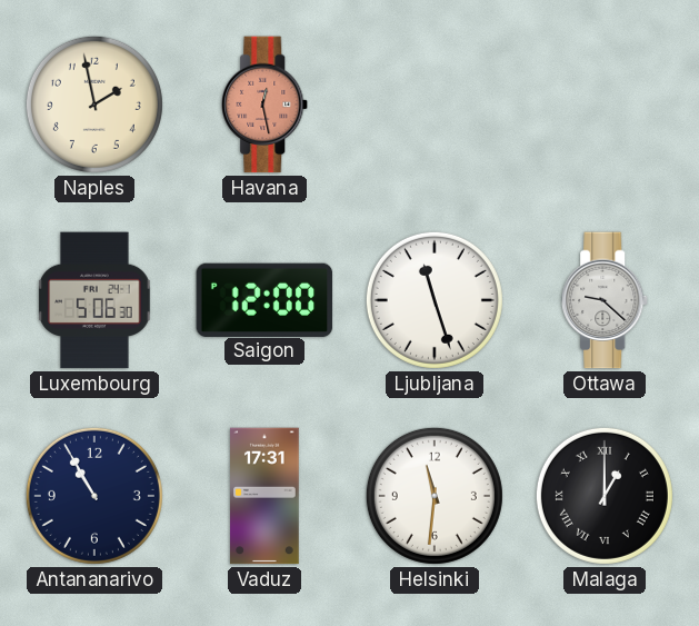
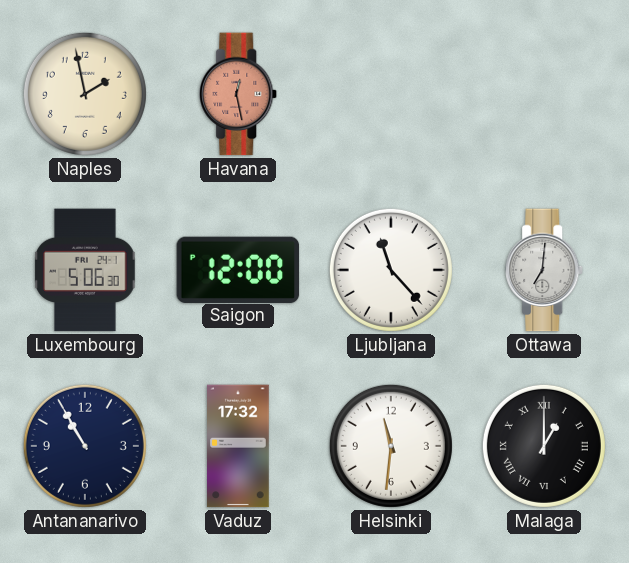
Ljubljana: 11:27 -> 11:23 (391, 270)
Ottawa: 9:22 -> 7:01 (545, 270)
Vaduz: 17:31 -> 17:32 (238, 446)
